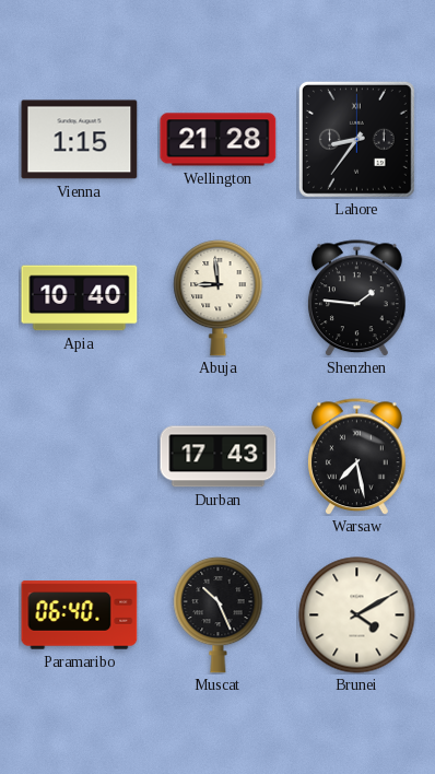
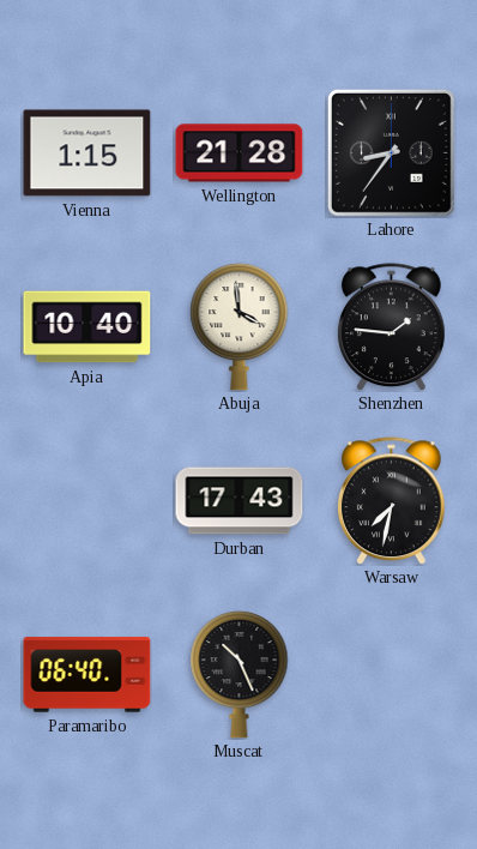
Abuja: 8:59 -> 3:59 (240, 326)
Warsaw: 7:28 -> 7:32 (392, 501)
Brunei: 4:10 -> none (357, 615)
